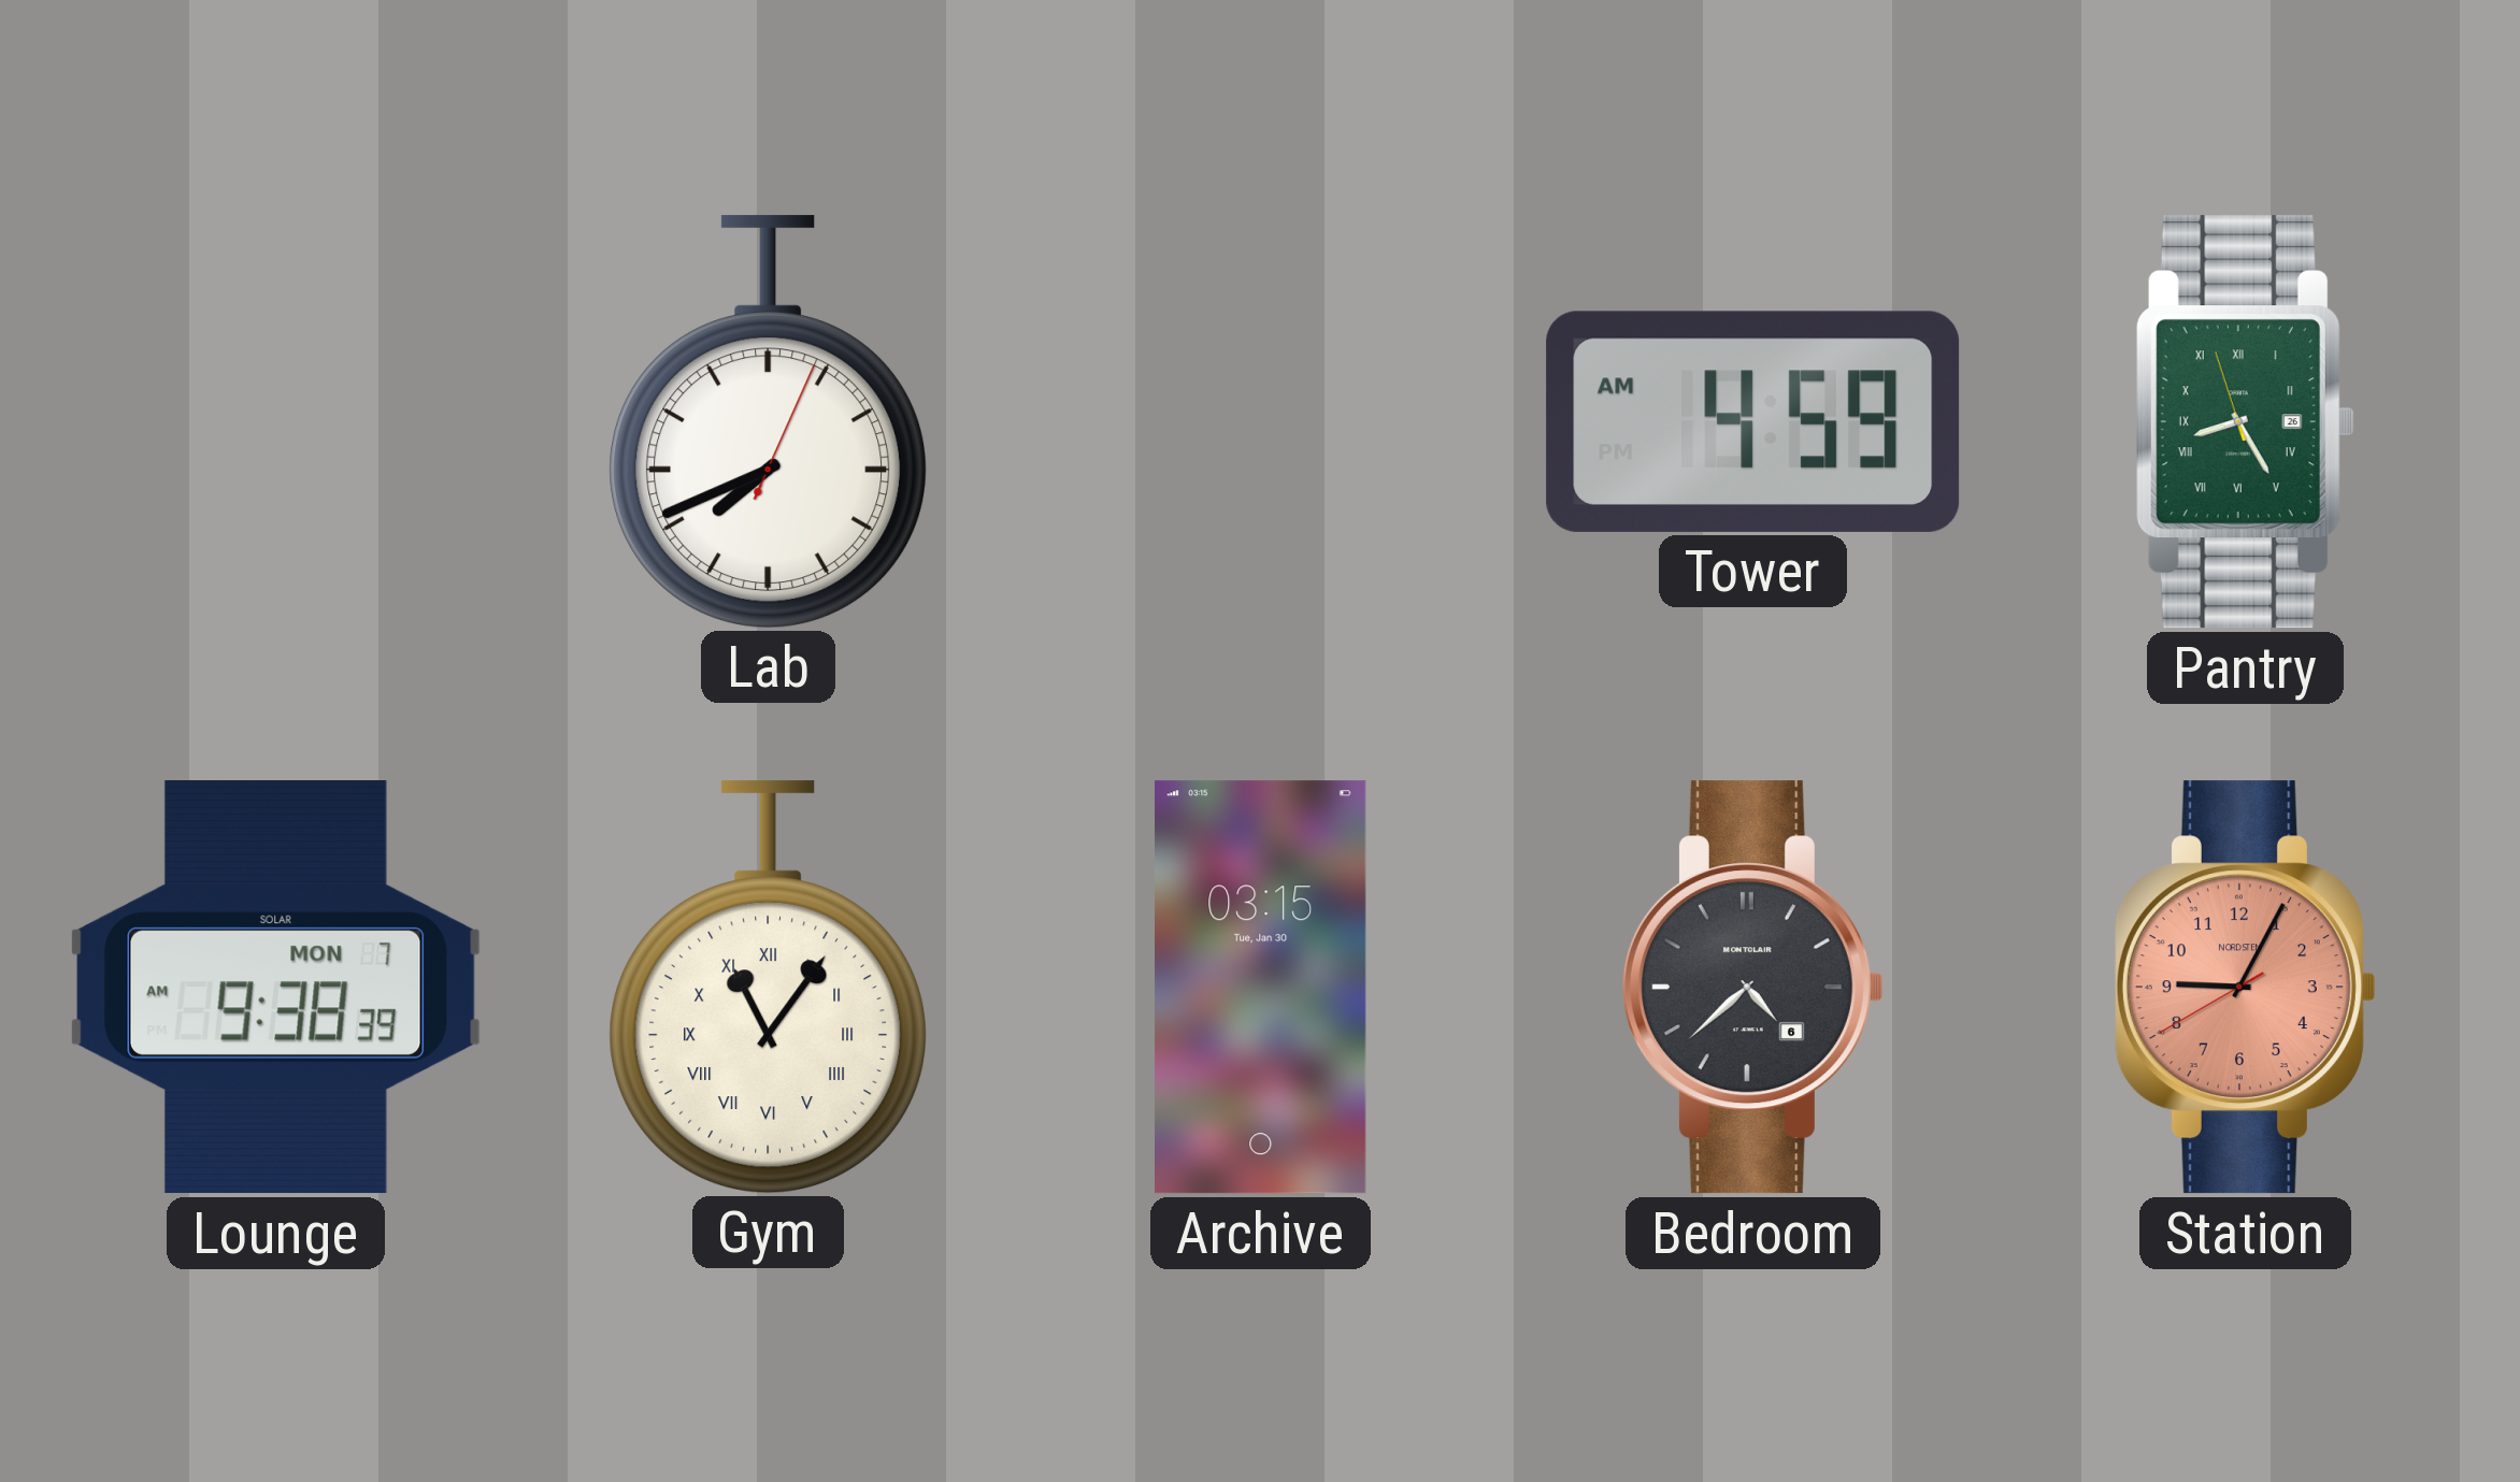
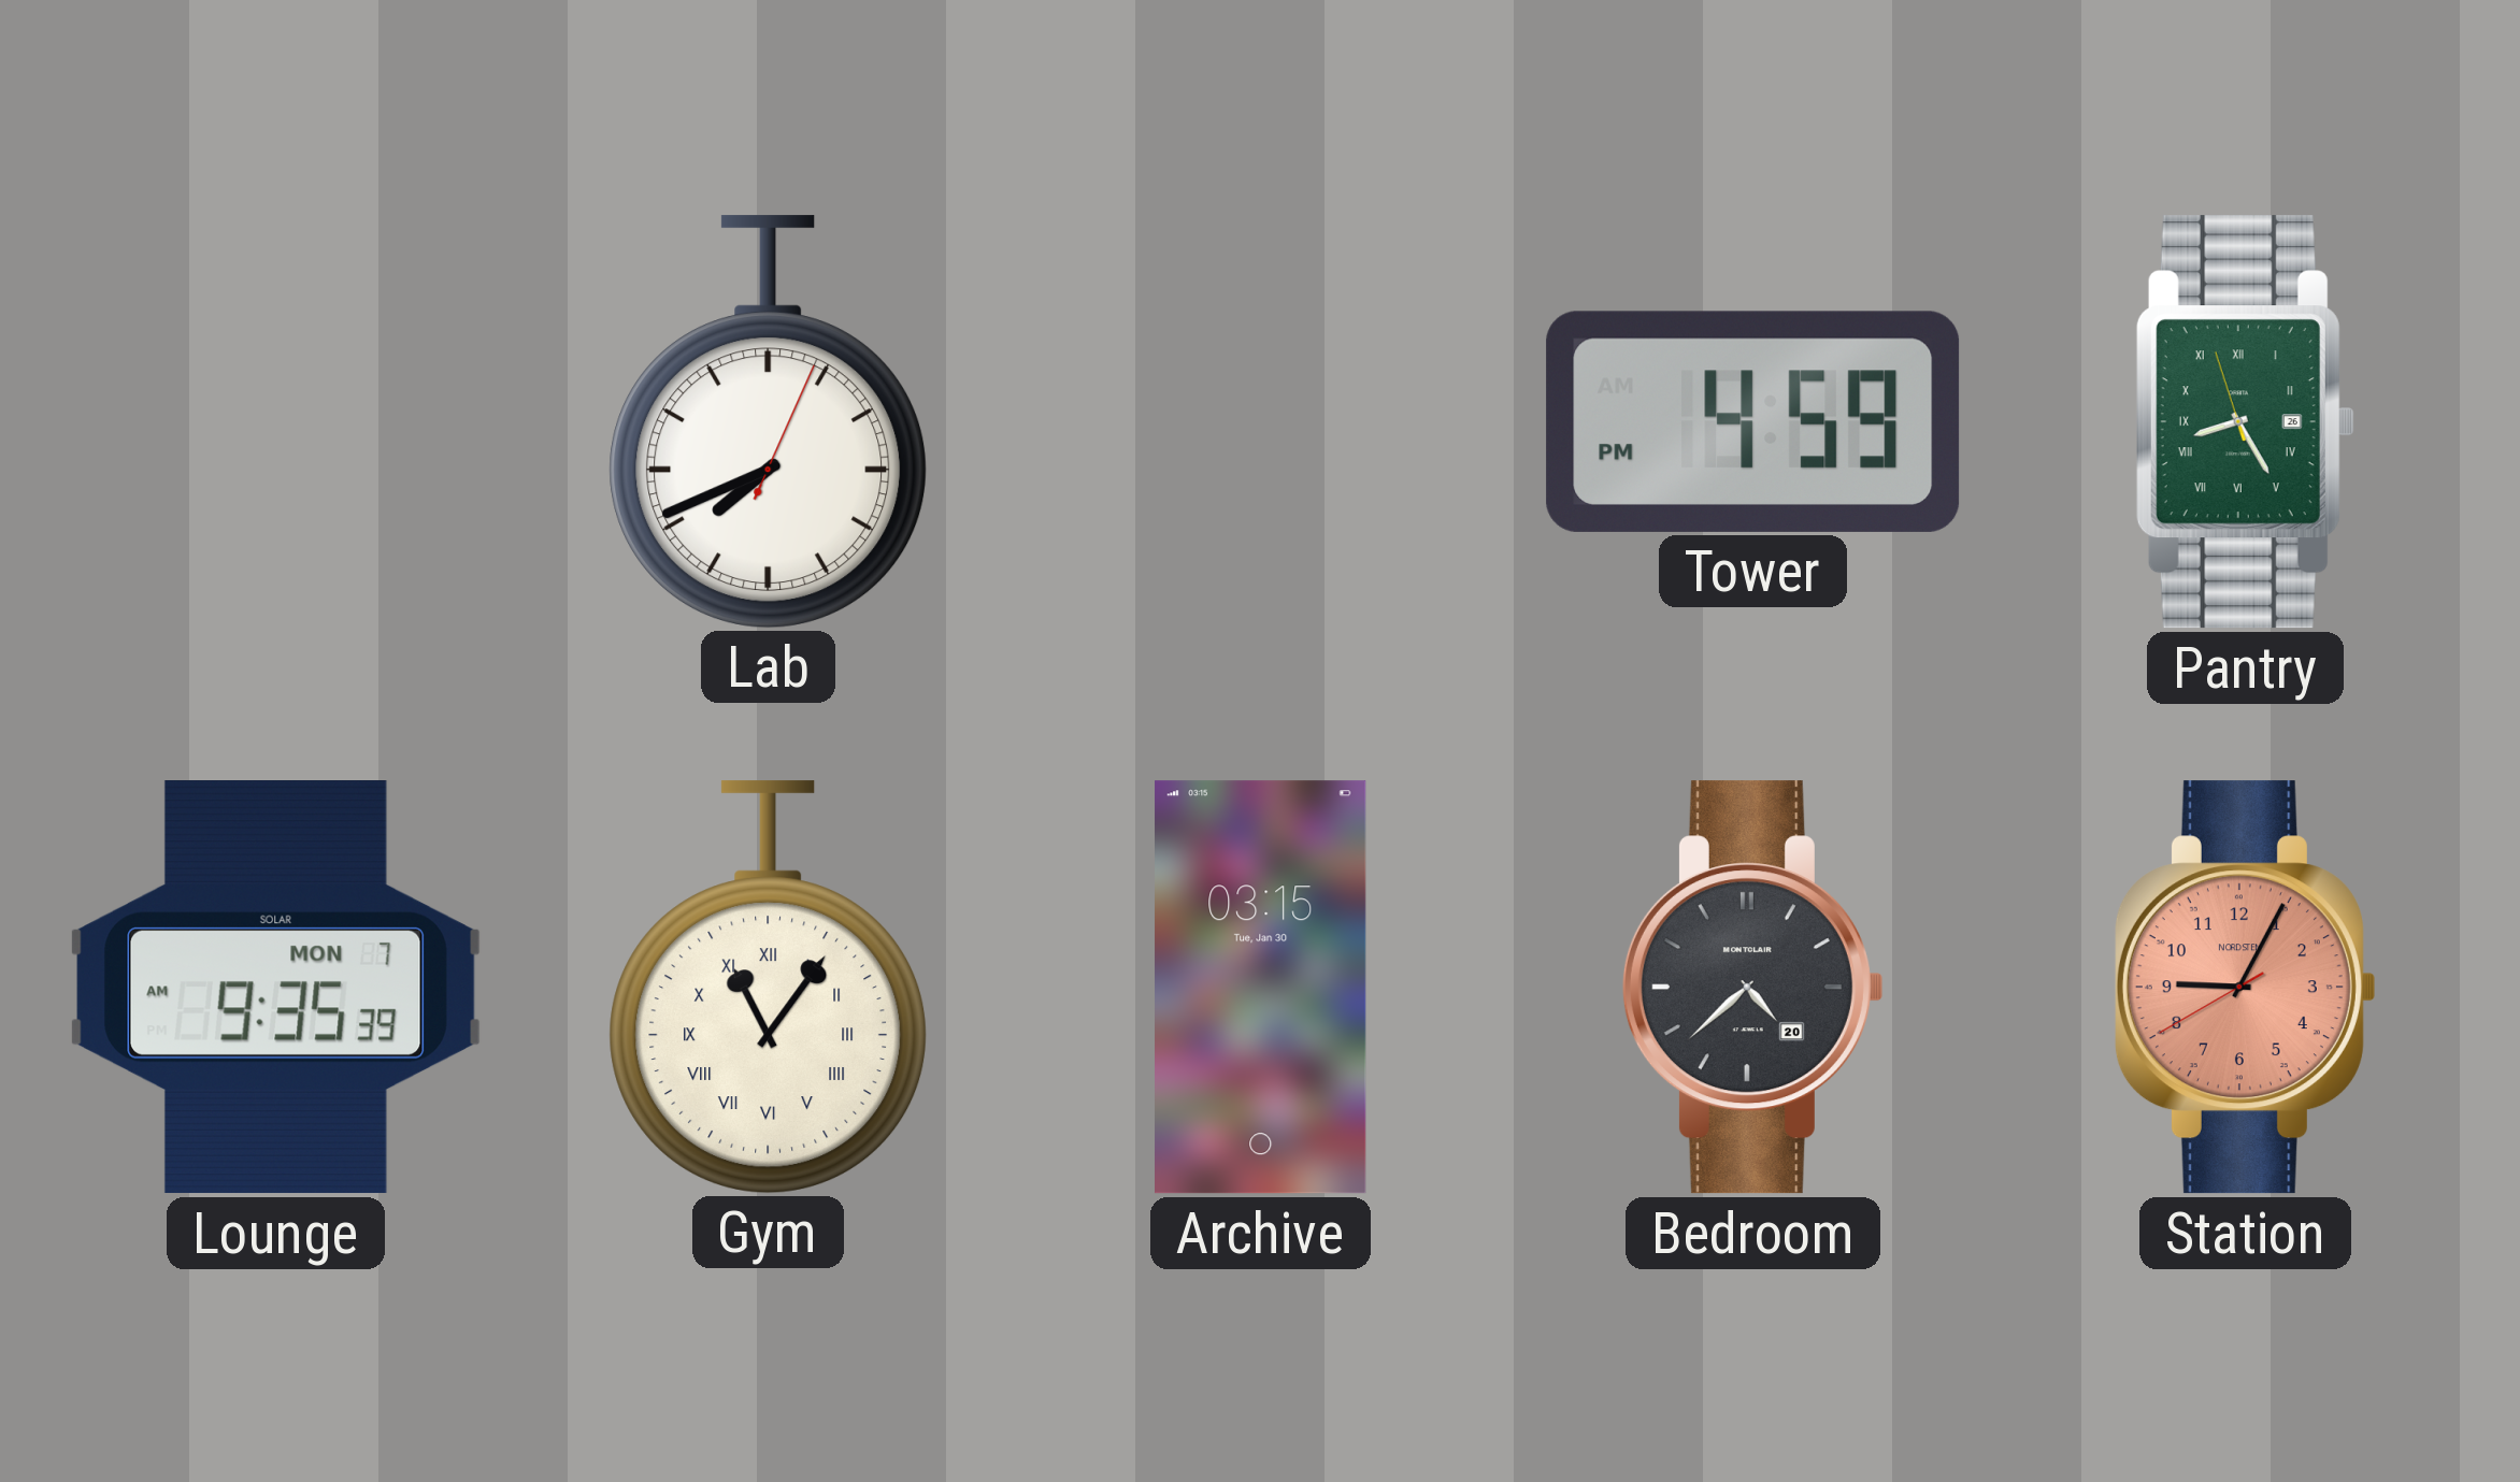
Tower: 4:59 AM -> 4:59 PM (1753, 421)
Lounge: 9:38 -> 9:35 (276, 988)
Bedroom date: 6 -> 20 (1752, 988)
